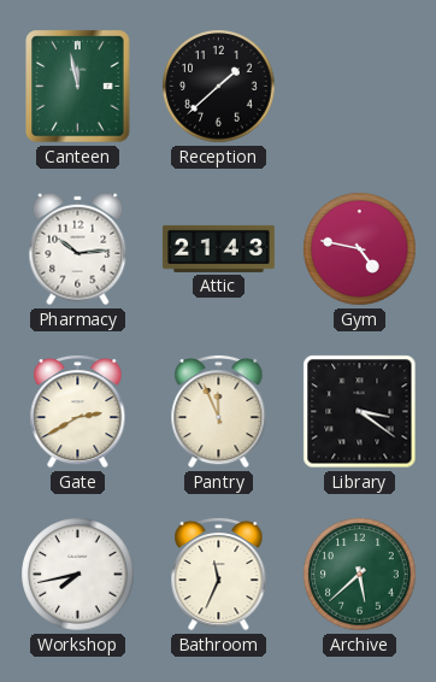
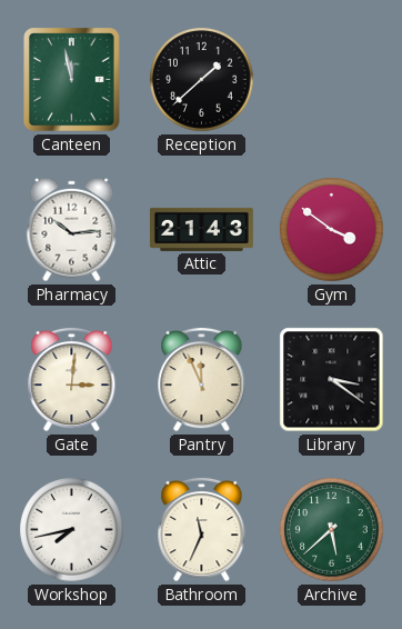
Gym: 4:47 -> 3:51 (332, 230)
Gate: 2:40 -> 3:01 (72, 379)
